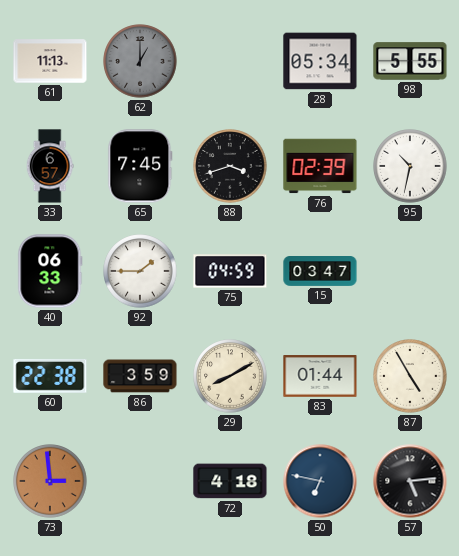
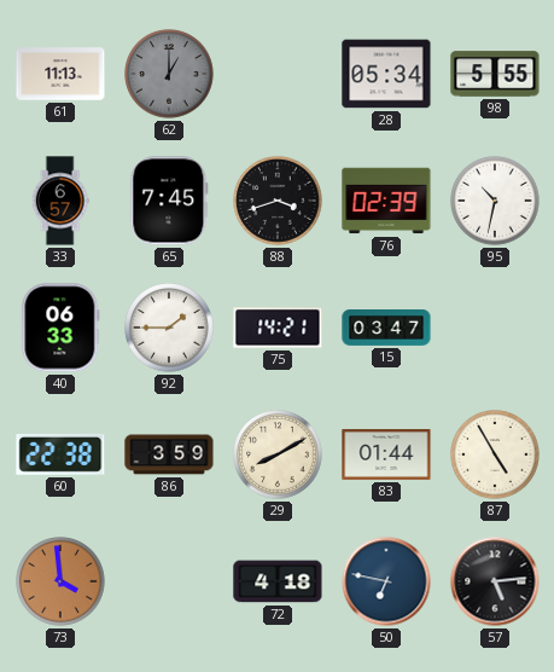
75: 04:59 -> 14:21 (278, 328)
73: 2:59 -> 3:59 (60, 581)
